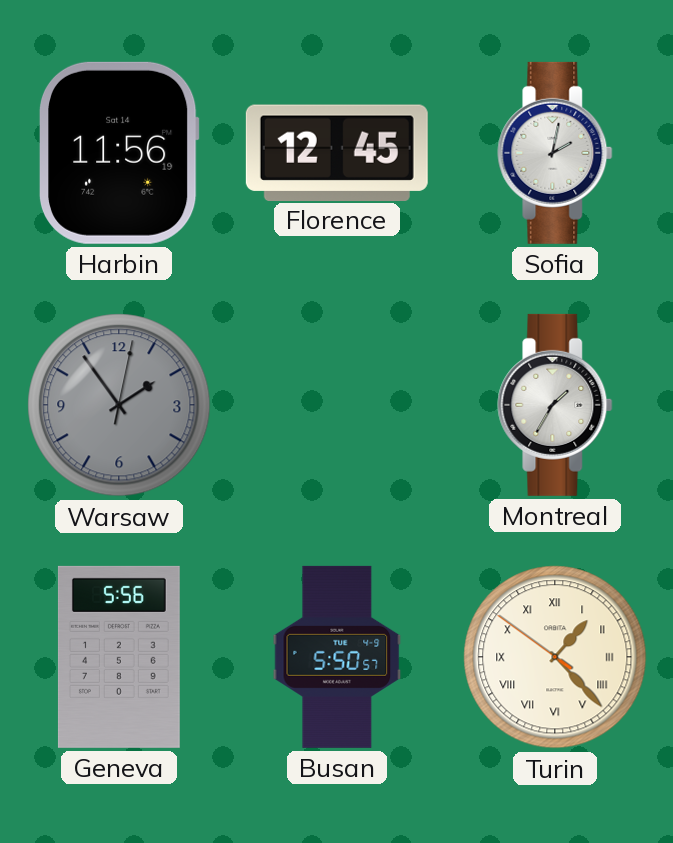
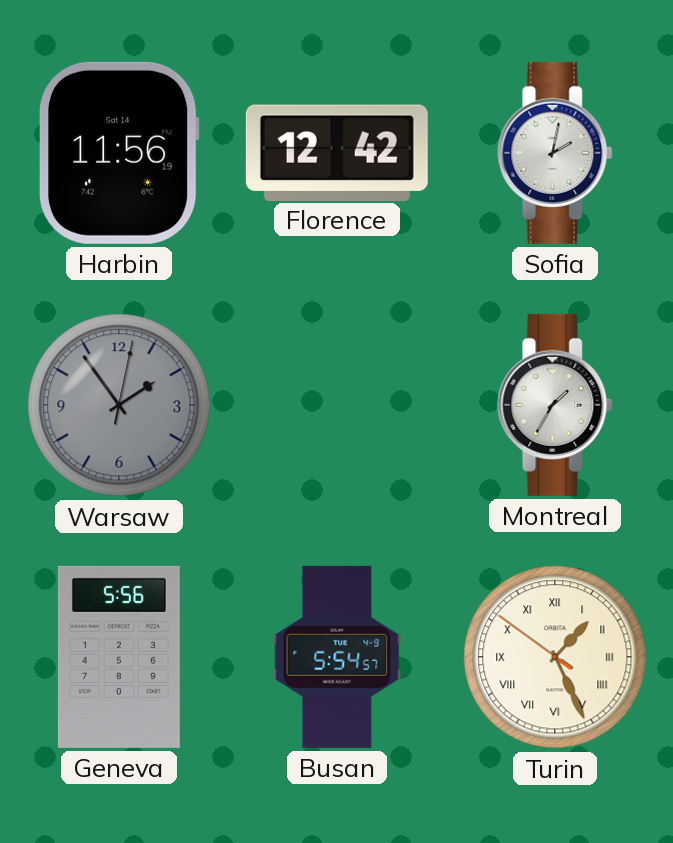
Florence: 12:45 -> 12:42 (337, 152)
Busan: 5:50 -> 5:54 (337, 657)
Turin: 1:22 -> 1:25 (555, 657)
